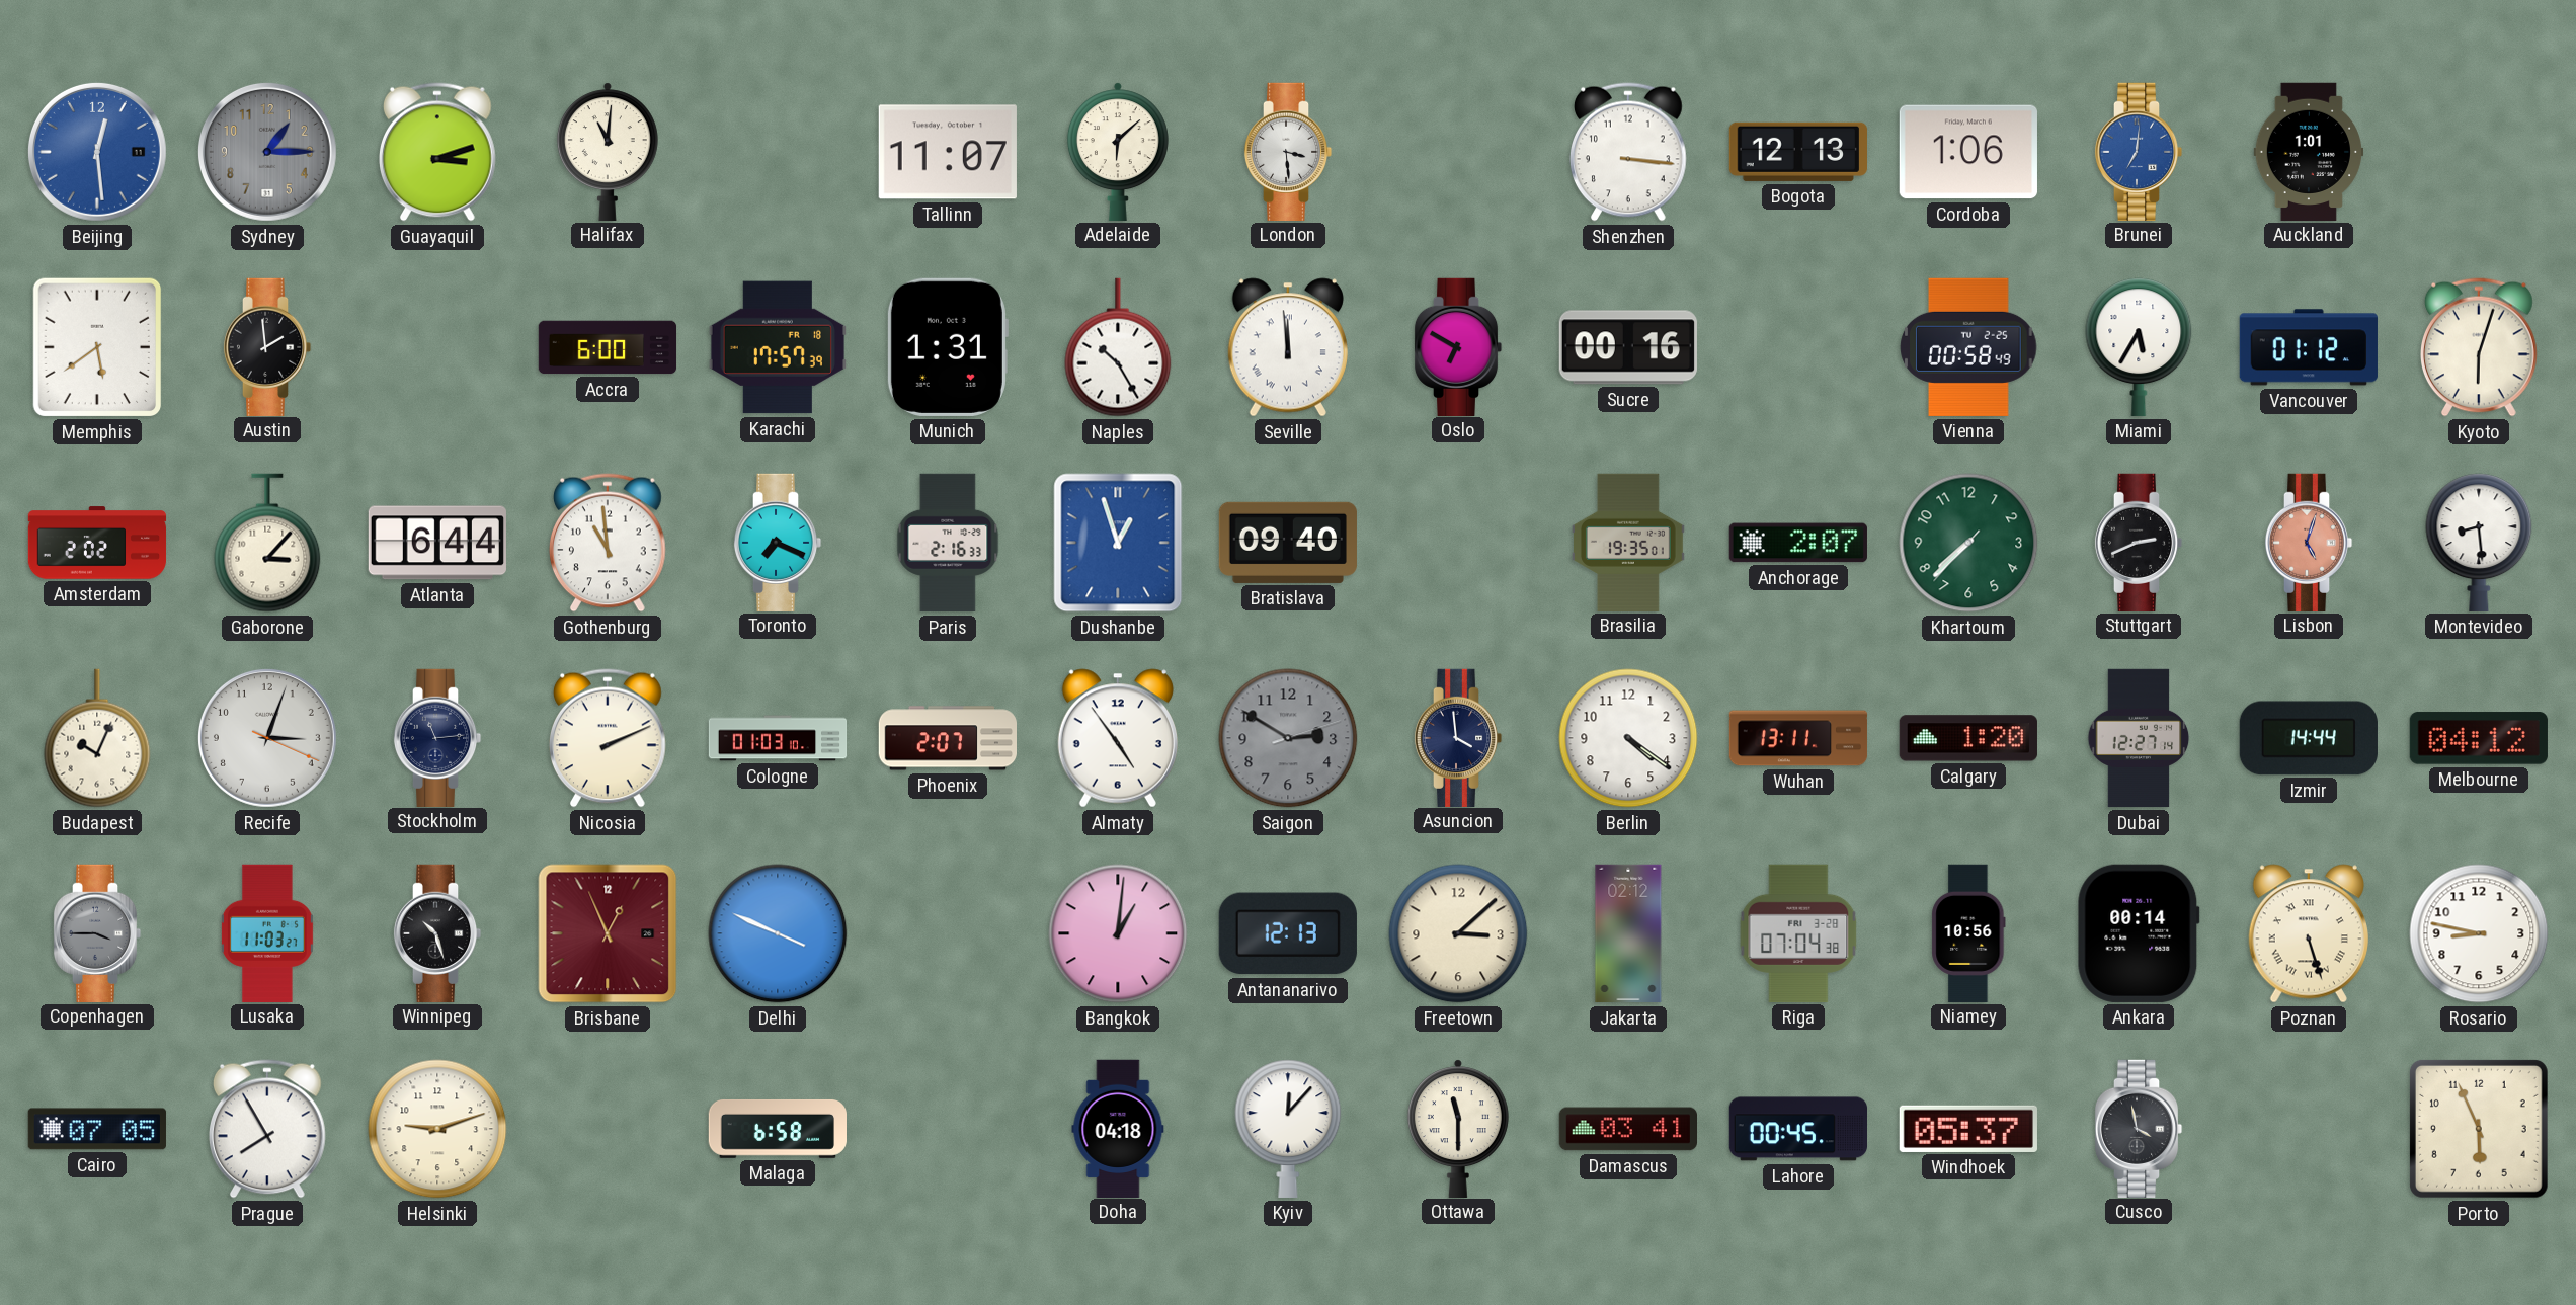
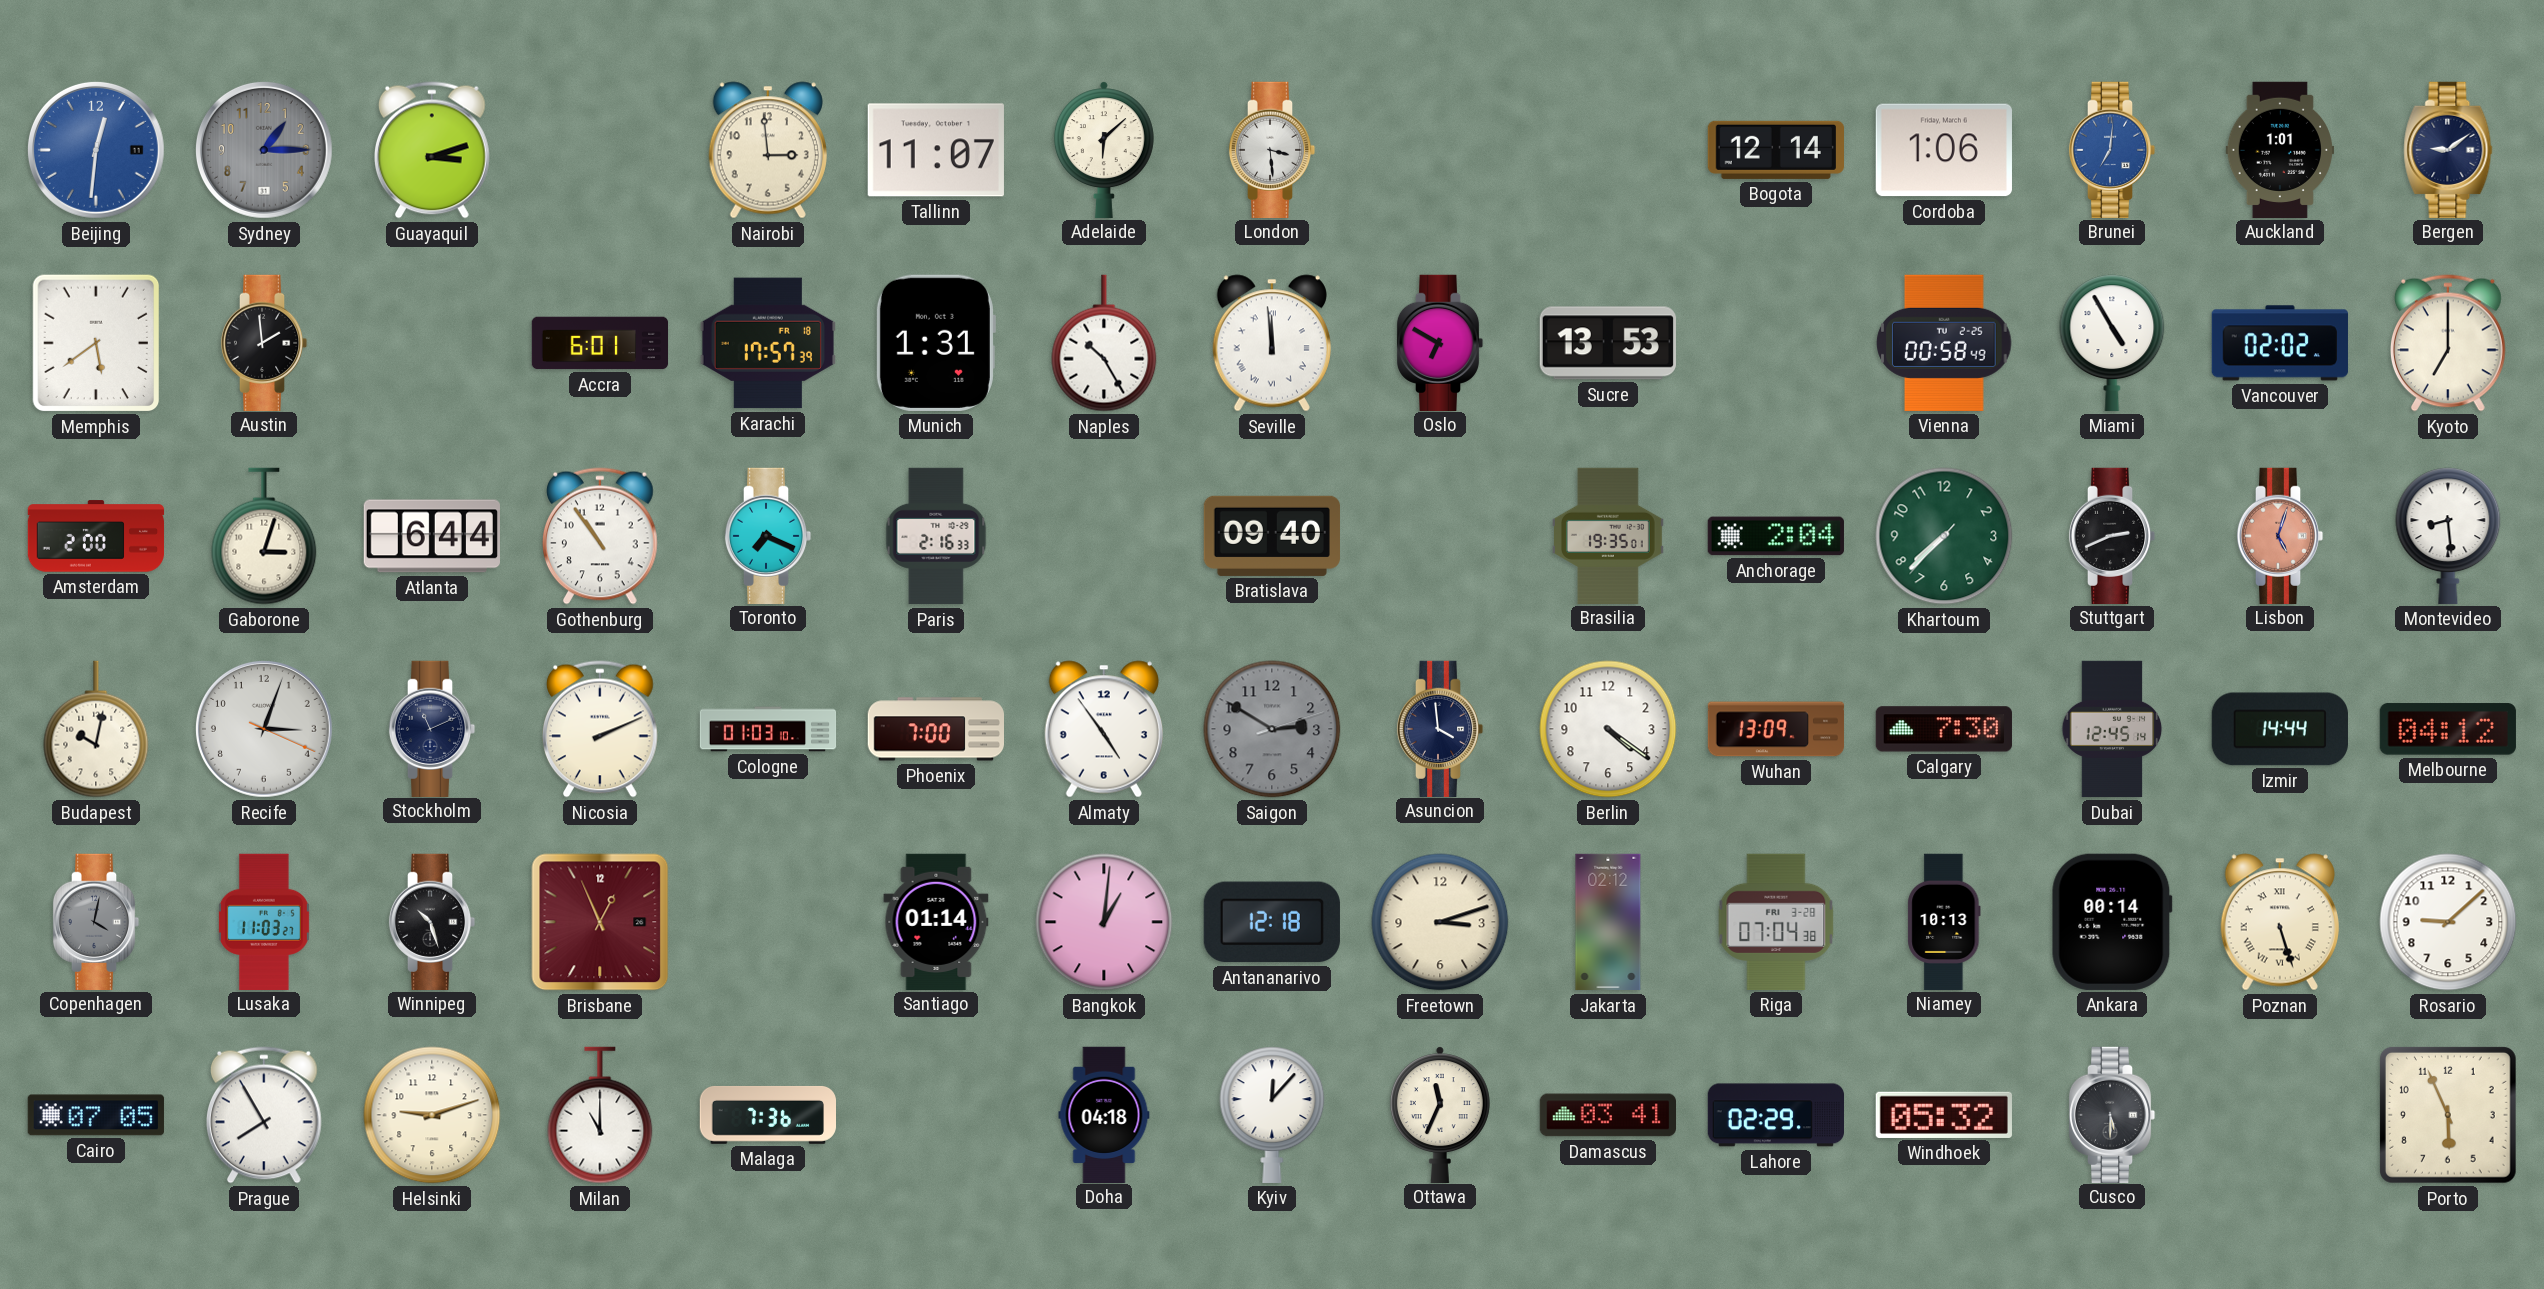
Beijing: 12:29 -> 12:31 (96, 150)
Halifax: 11:01 -> none (608, 151)
Nairobi: none -> 2:59 (768, 150)
Shenzhen: 3:16 -> none (1629, 152)
Bogota: 12:13 -> 12:14 (1775, 150)
Bergen: none -> 9:09 (2448, 149)
Accra: 6:00 -> 6:01 (600, 343)
Sucre: 00:16 -> 13:53 (1608, 343)
Miami: 5:35 -> 4:55 (2112, 343)
Vancouver: 01:12 -> 02:02 (2280, 343)
Kyoto: 6:03 -> 7:00 (2449, 343)
Amsterdam: 2:02 -> 2:00 (96, 536)
Gaborone: 3:07 -> 3:03 (264, 536)
Gothenburg: 10:59 -> 10:54 (601, 536)
Dushanbe: 12:57 -> none (1118, 543)
Anchorage: 2:07 -> 2:04 (1776, 536)
Budapest: 10:04 -> 10:02 (96, 729)
Stockholm: 11:14 -> 11:11 (432, 728)
Phoenix: 2:07 -> 7:00 (935, 729)
Wuhan: 13:11 -> 13:09 (1776, 729)
Calgary: 1:20 -> 7:30 (1944, 729)
Dubai: 12:27 -> 12:45 (2112, 729)
Copenhagen: 3:45 -> 4:02 (96, 921)
Delhi: 3:49 -> none (778, 933)
Santiago: none -> 01:14 (936, 921)
Antananarivo: 12:13 -> 12:18 (1272, 922)
Freetown: 3:08 -> 3:12 (1440, 922)
Niamey: 10:56 -> 10:13 (1944, 921)
Rosario: 8:47 -> 9:08 (2448, 922)
Milan: none -> 11:00 (600, 1115)
Malaga: 6:58 -> 7:36 (767, 1115)
Ottawa: 11:30 -> 11:34 (1440, 1114)
Lahore: 00:45 -> 02:29 (1775, 1115)
Windhoek: 05:37 -> 05:32 (1944, 1115)
Cusco: 3:58 -> 5:30 (2112, 1114)
